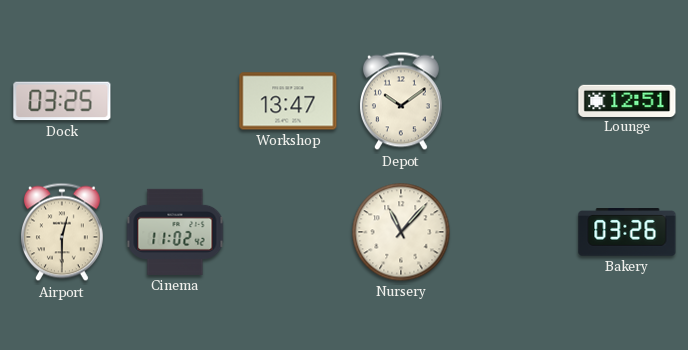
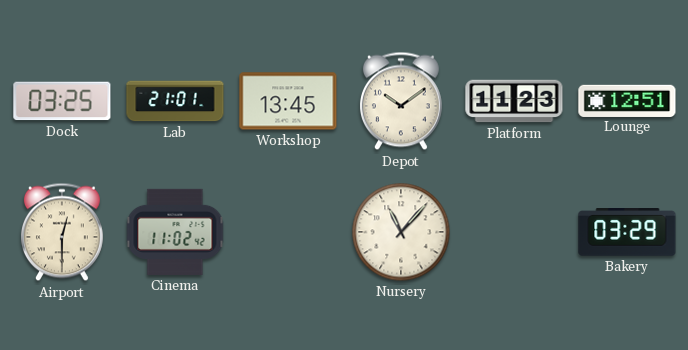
Lab: none -> 21:01 (175, 101)
Workshop: 13:47 -> 13:45 (288, 101)
Platform: none -> 11:23 (514, 101)
Bakery: 03:26 -> 03:29 (627, 232)
